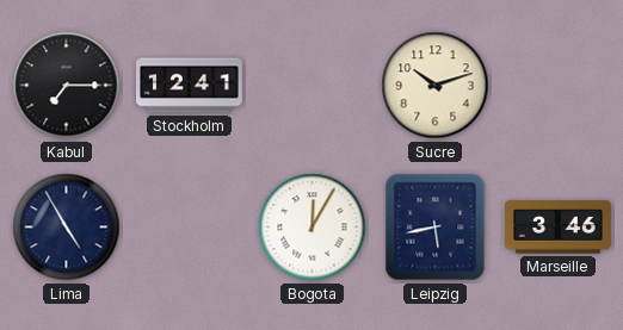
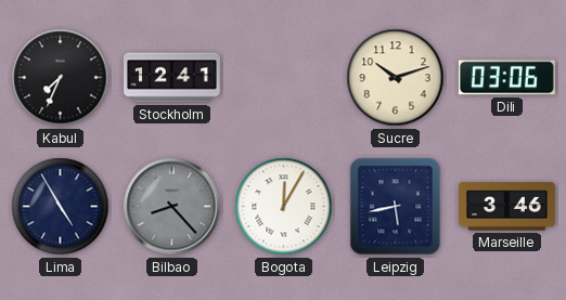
Kabul: 7:15 -> 7:34 (61, 78)
Dili: none -> 03:06 (506, 78)
Bilbao: none -> 8:23 (172, 207)
